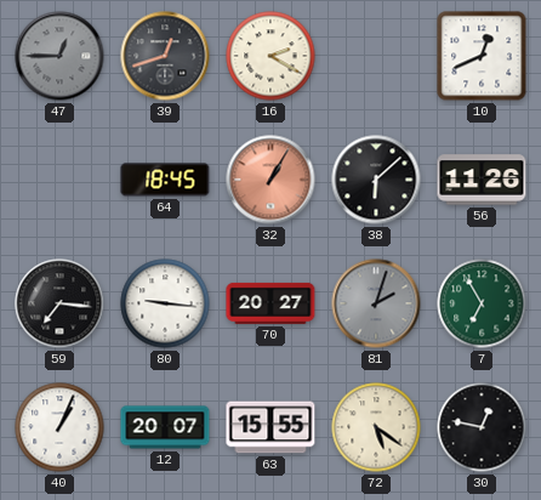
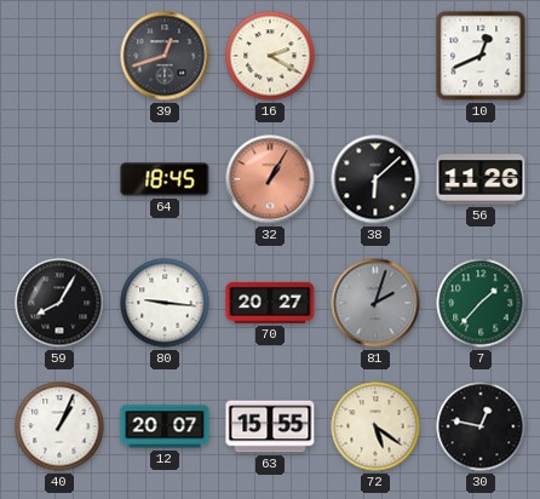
47: 12:45 -> none (59, 56)
59: 7:16 -> 8:05 (59, 303)
7: 6:55 -> 1:37 (481, 303)
